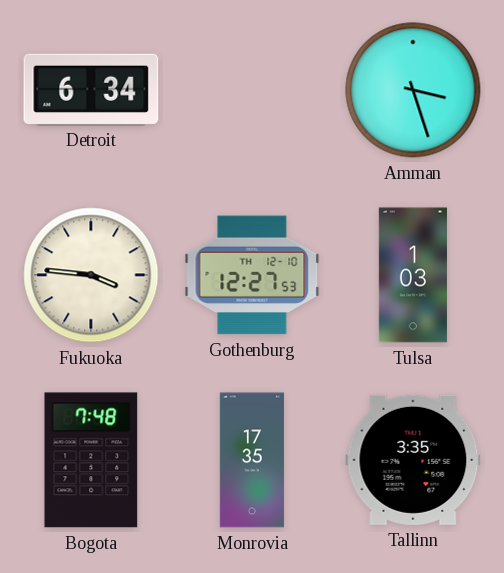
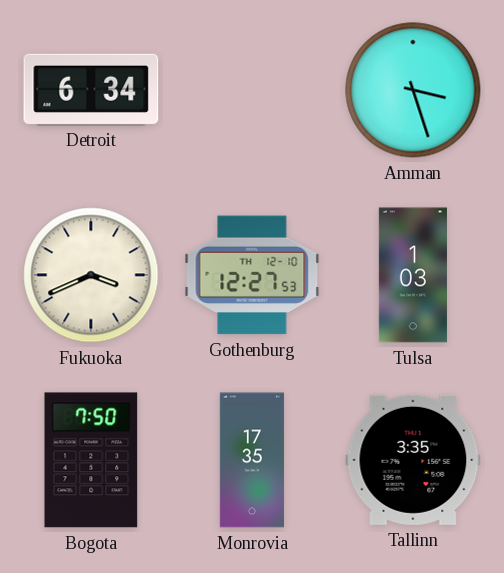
Fukuoka: 3:46 -> 3:41 (91, 275)
Bogota: 7:48 -> 7:50 (91, 460)
